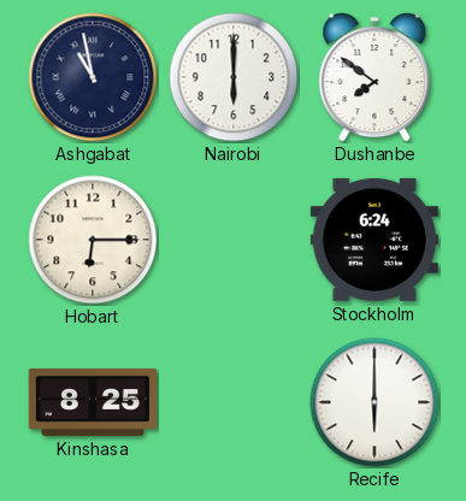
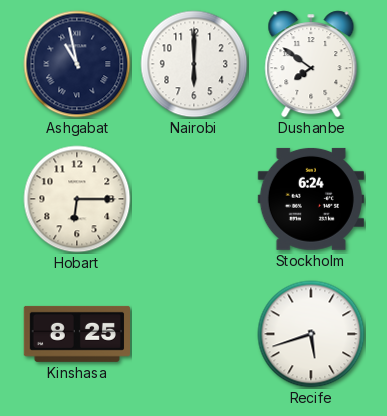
Recife: 6:00 -> 5:42 (311, 334)
